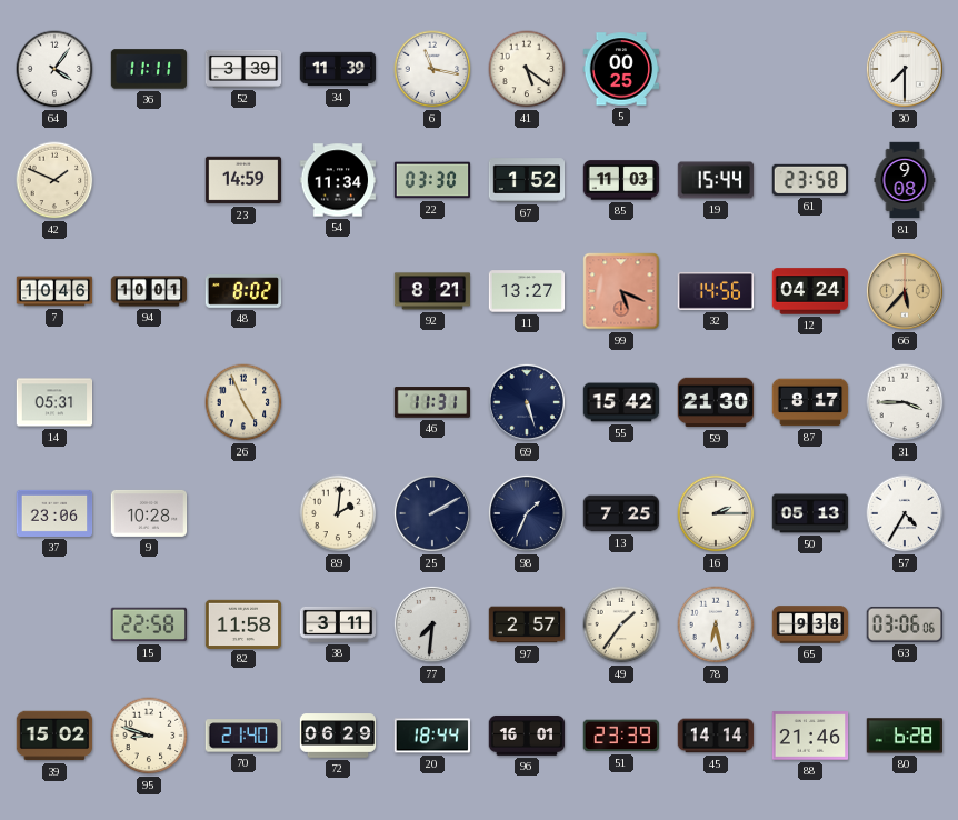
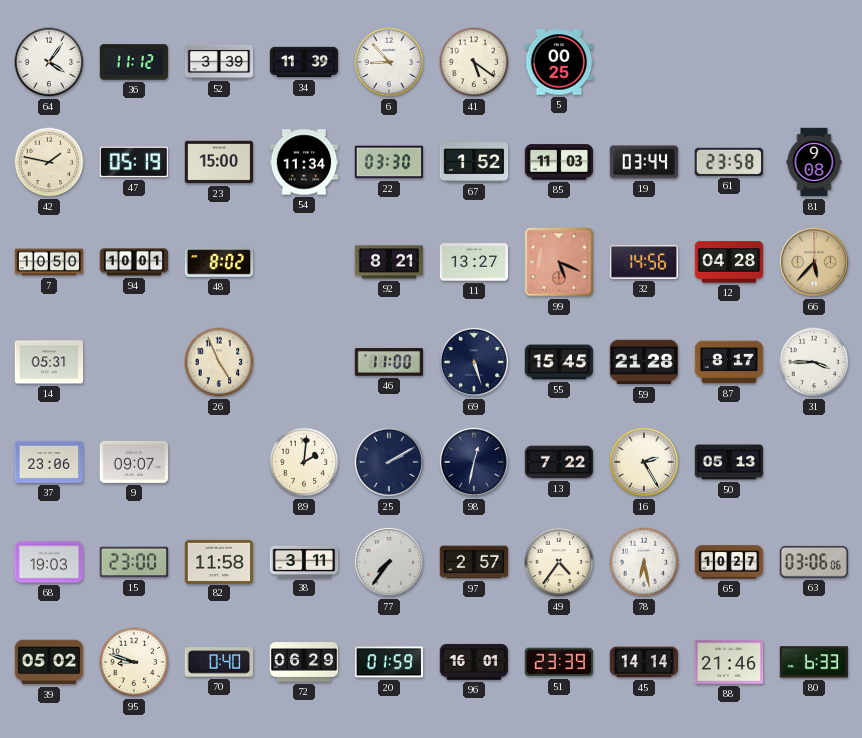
36: 11:11 -> 11:12 (134, 62)
6: 11:17 -> 8:53 (389, 62)
30: 7:30 -> none (905, 69)
42: 1:49 -> 1:47 (49, 162)
47: none -> 05:19 (133, 162)
23: 14:59 -> 15:00 (219, 162)
19: 15:44 -> 03:44 (644, 162)
7: 10:46 -> 10:50 (49, 262)
12: 04:24 -> 04:28 (729, 262)
46: 11:31 -> 11:00 (389, 362)
55: 15:42 -> 15:45 (559, 362)
59: 21:30 -> 21:28 (644, 362)
9: 10:28 -> 09:07 (134, 462)
98: 1:34 -> 12:32 (474, 462)
13: 7:25 -> 7:22 (559, 462)
16: 2:15 -> 2:25 (644, 462)
57: 4:35 -> none (905, 513)
68: none -> 19:03 (49, 562)
15: 22:58 -> 23:00 (134, 562)
77: 7:31 -> 7:36 (389, 562)
49: 1:36 -> 4:36 (559, 562)
65: 9:38 -> 10:27 (729, 562)
39: 15:02 -> 05:02 (49, 662)
70: 21:40 -> 0:40 (219, 662)
20: 18:44 -> 01:59 (389, 662)
80: 6:28 -> 6:33 (813, 662)
